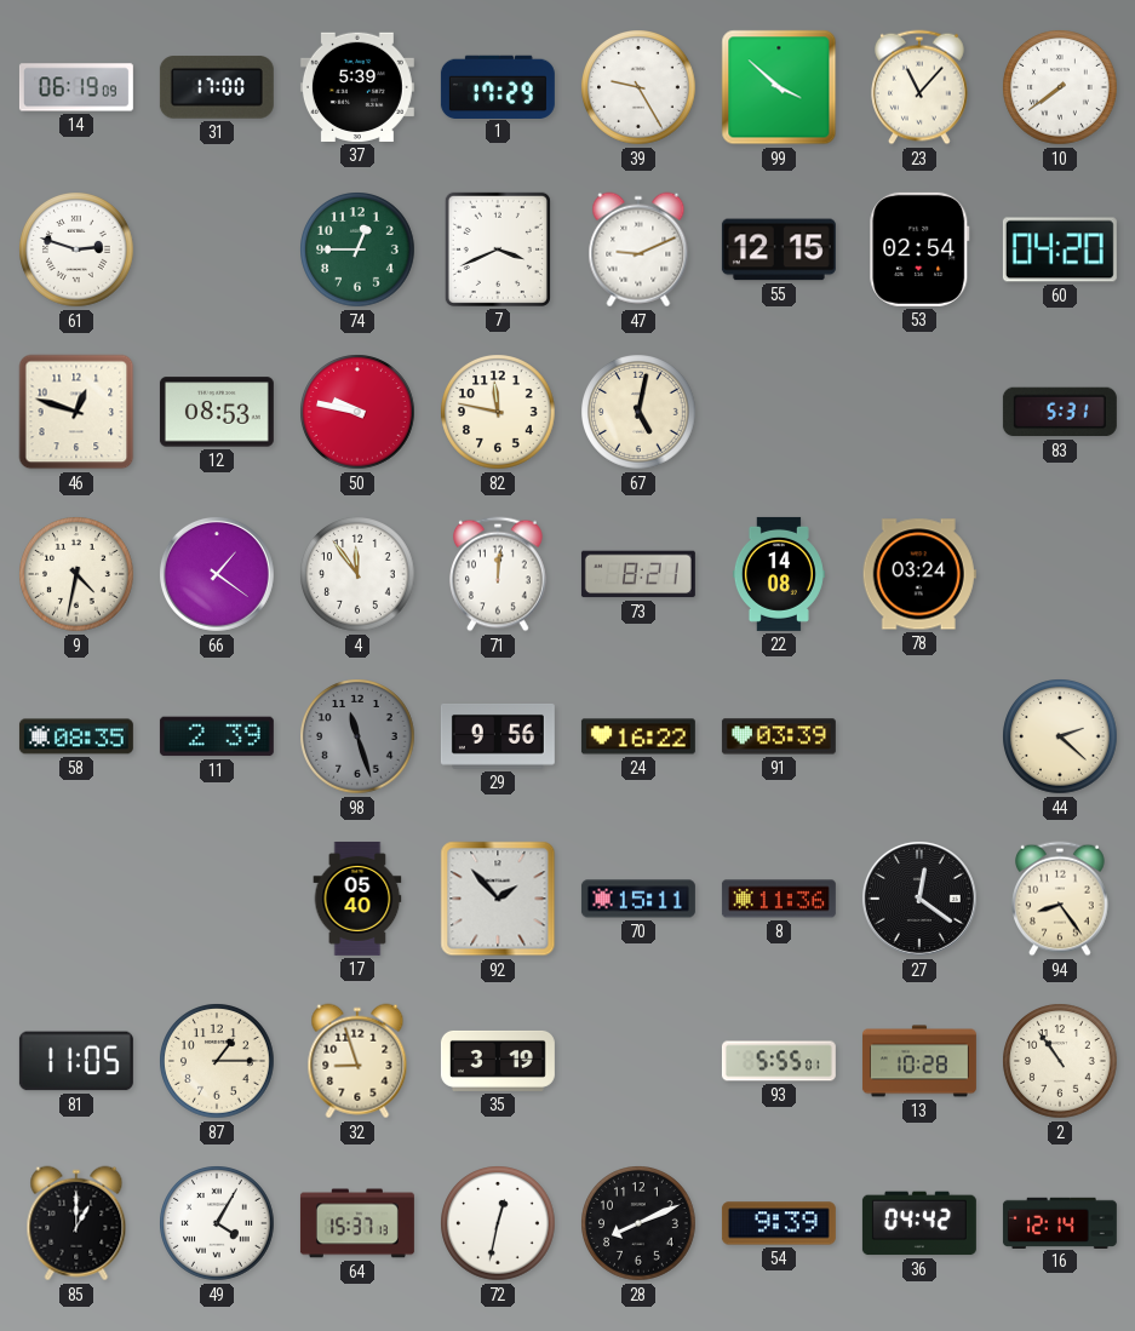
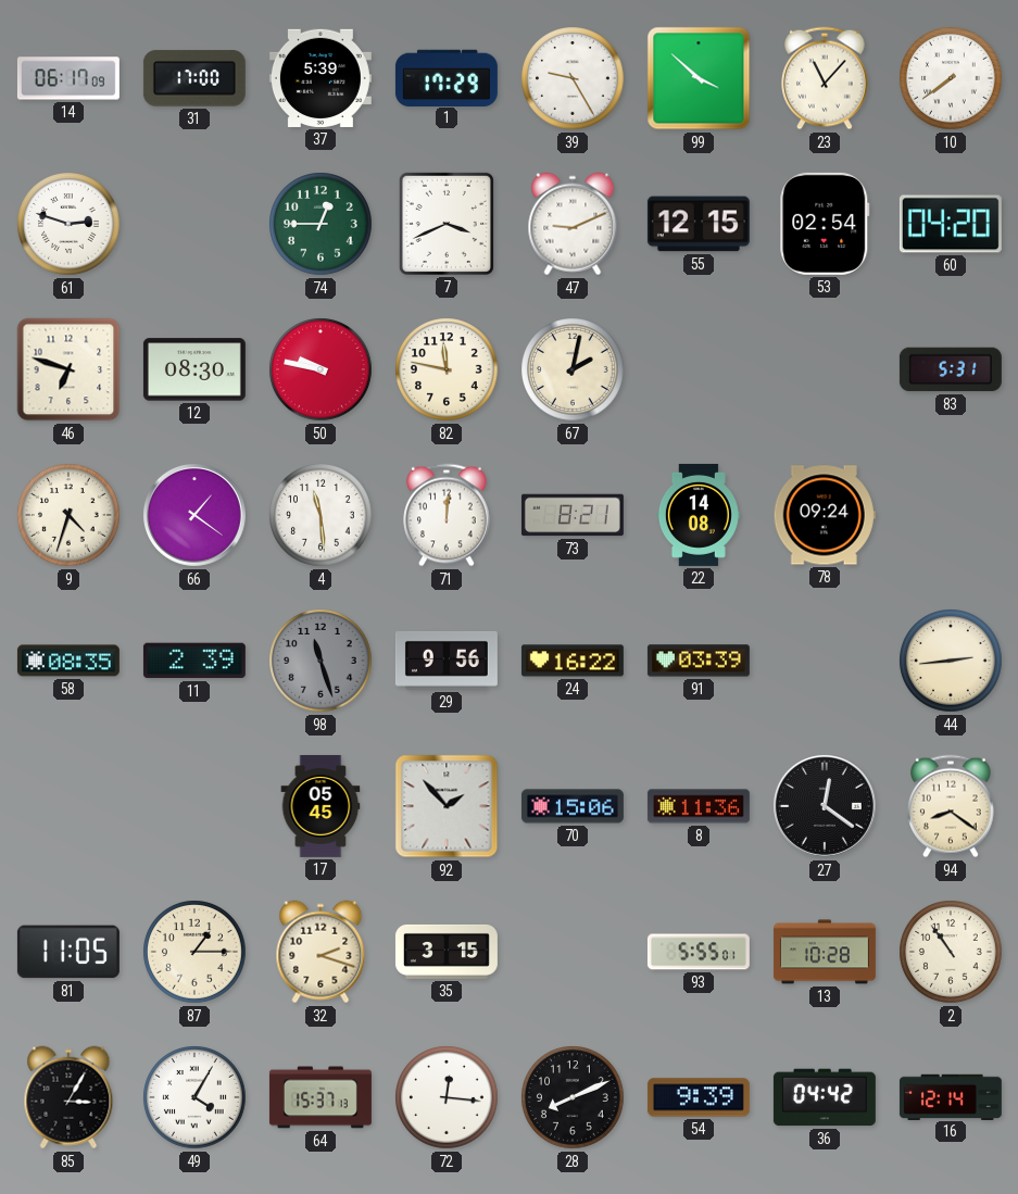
14: 06:19 -> 06:17 (68, 78)
46: 12:48 -> 6:48 (68, 369)
12: 08:53 -> 08:30 (194, 369)
67: 5:02 -> 2:02 (573, 369)
9: 4:32 -> 4:33 (68, 515)
4: 11:54 -> 11:29 (321, 515)
78: 03:24 -> 09:24 (825, 515)
44: 2:22 -> 2:44 (951, 661)
17: 05:40 -> 05:45 (321, 806)
70: 15:11 -> 15:06 (573, 806)
94: 8:24 -> 8:21 (952, 806)
32: 8:57 -> 2:18 (321, 952)
35: 3:19 -> 3:15 (447, 952)
85: 1:00 -> 3:05 (68, 1097)
72: 12:32 -> 12:16 (447, 1097)
